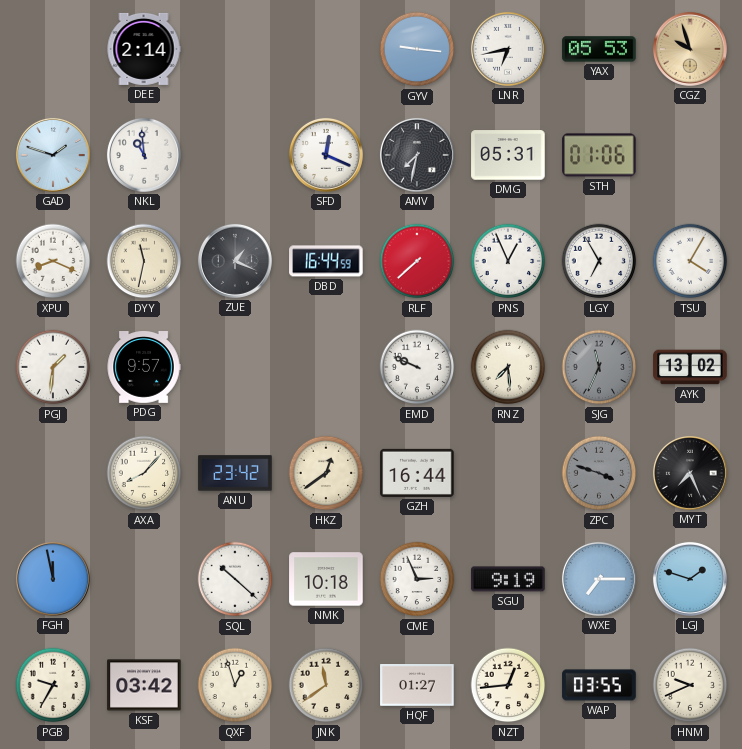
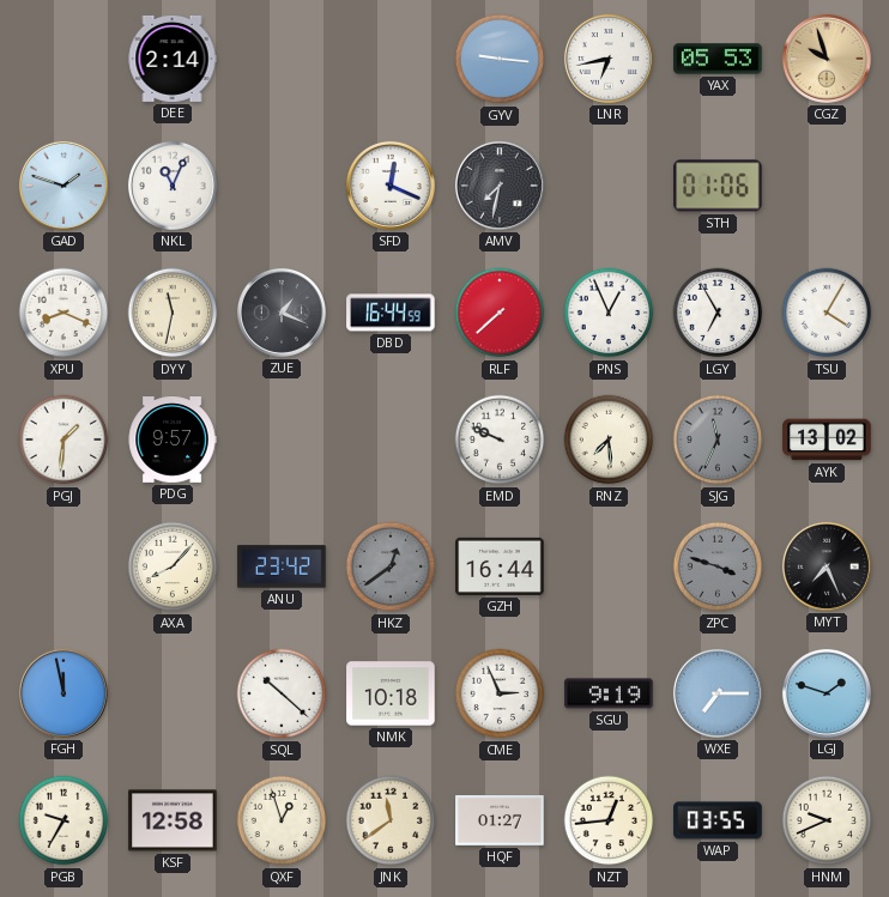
NKL: 10:59 -> 11:04 (173, 186)
DMG: 05:31 -> none (508, 155)
HKZ dial: cream -> grey (391, 566)
KSF: 03:42 -> 12:58 (173, 820)
